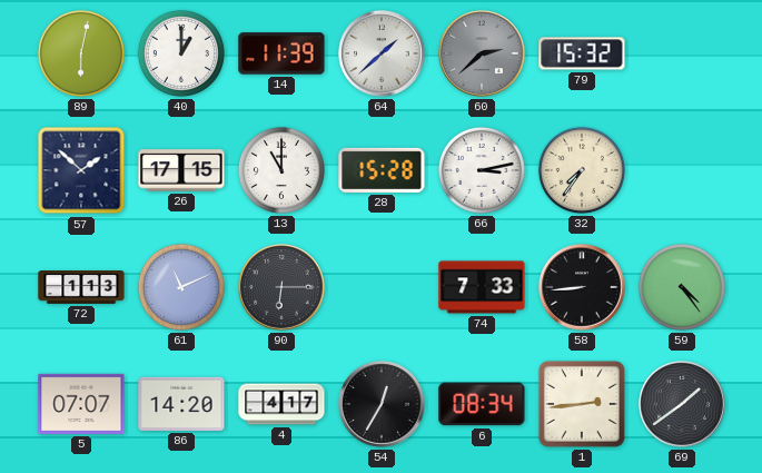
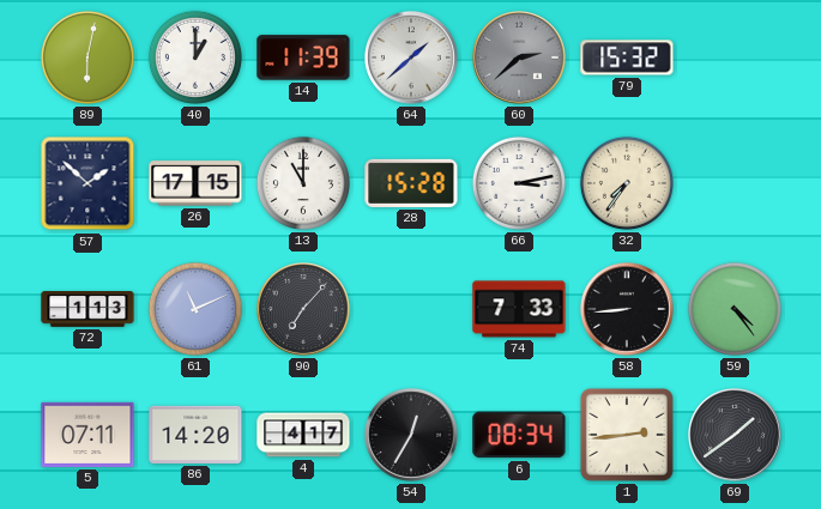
90: 6:15 -> 7:07 (304, 310)
5: 07:07 -> 07:11 (87, 435)
